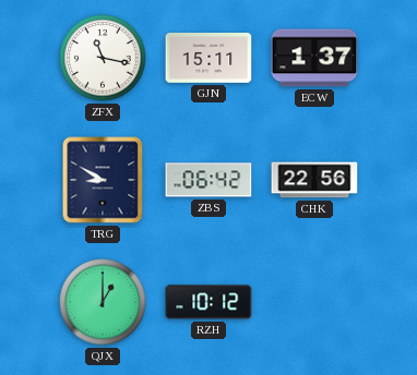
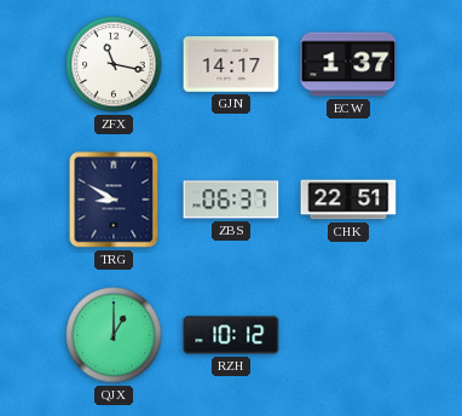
GJN: 15:11 -> 14:17 (231, 64)
ZBS: 06:42 -> 06:37 (231, 200)
CHK: 22:56 -> 22:51 (348, 200)
